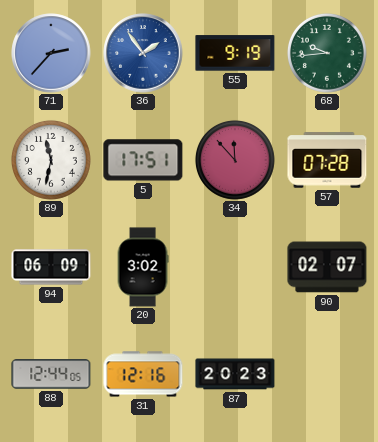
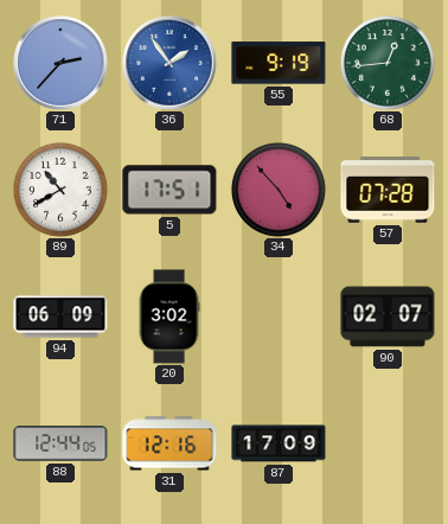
68: 9:44 -> 12:44 (388, 63)
89: 11:32 -> 10:40 (60, 190)
34: 11:53 -> 4:53 (279, 190)
87: 20:23 -> 17:09 (279, 443)
